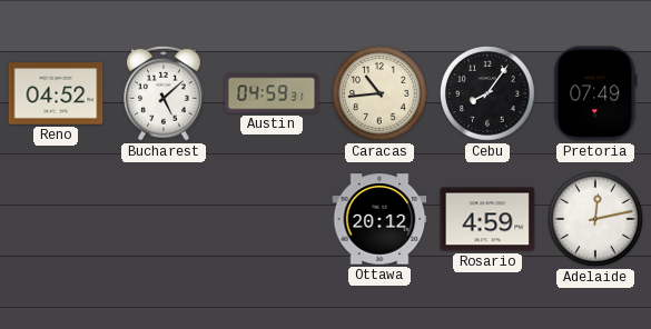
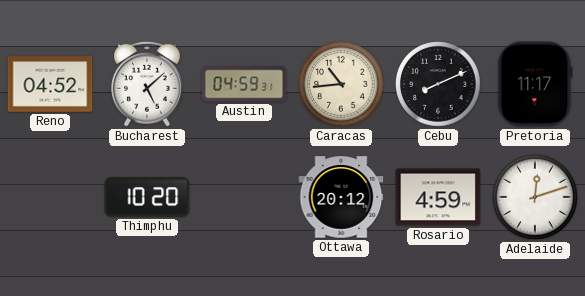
Cebu: 8:06 -> 8:11 (439, 85)
Pretoria: 07:49 -> 11:17 (535, 84)
Thimphu: none -> 10:20 (147, 197)
Adelaide: 12:13 -> 12:12 (536, 198)
